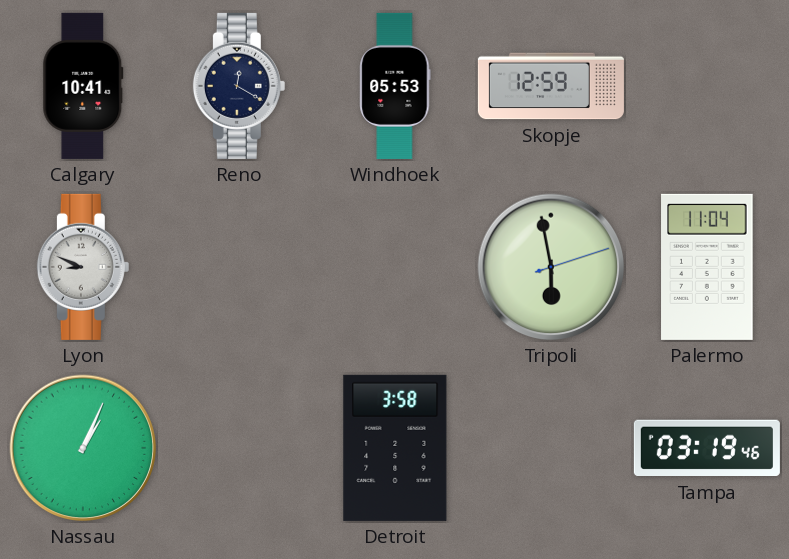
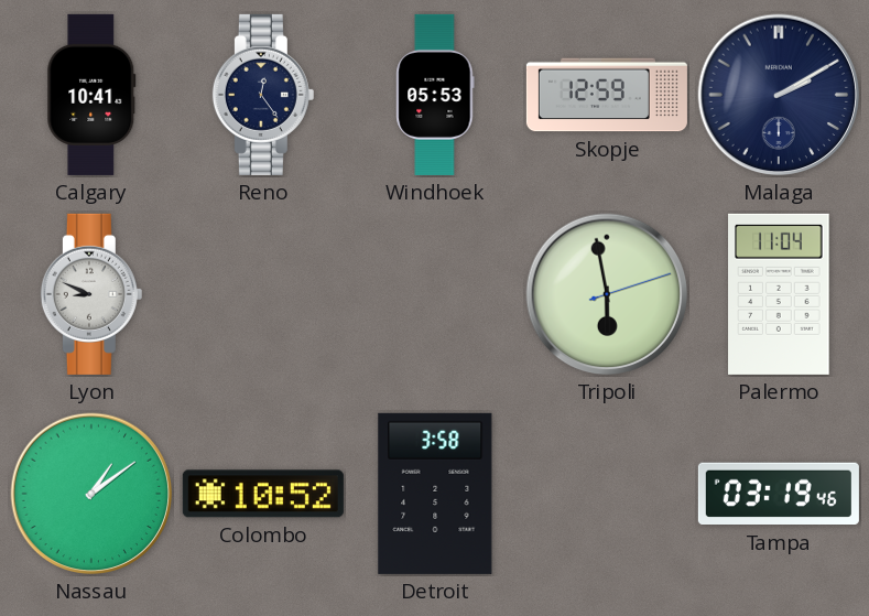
Reno: 12:20 -> 12:24 (263, 95)
Malaga: none -> 2:10 (779, 95)
Nassau: 1:04 -> 1:09 (91, 494)
Colombo: none -> 10:52 (263, 494)
